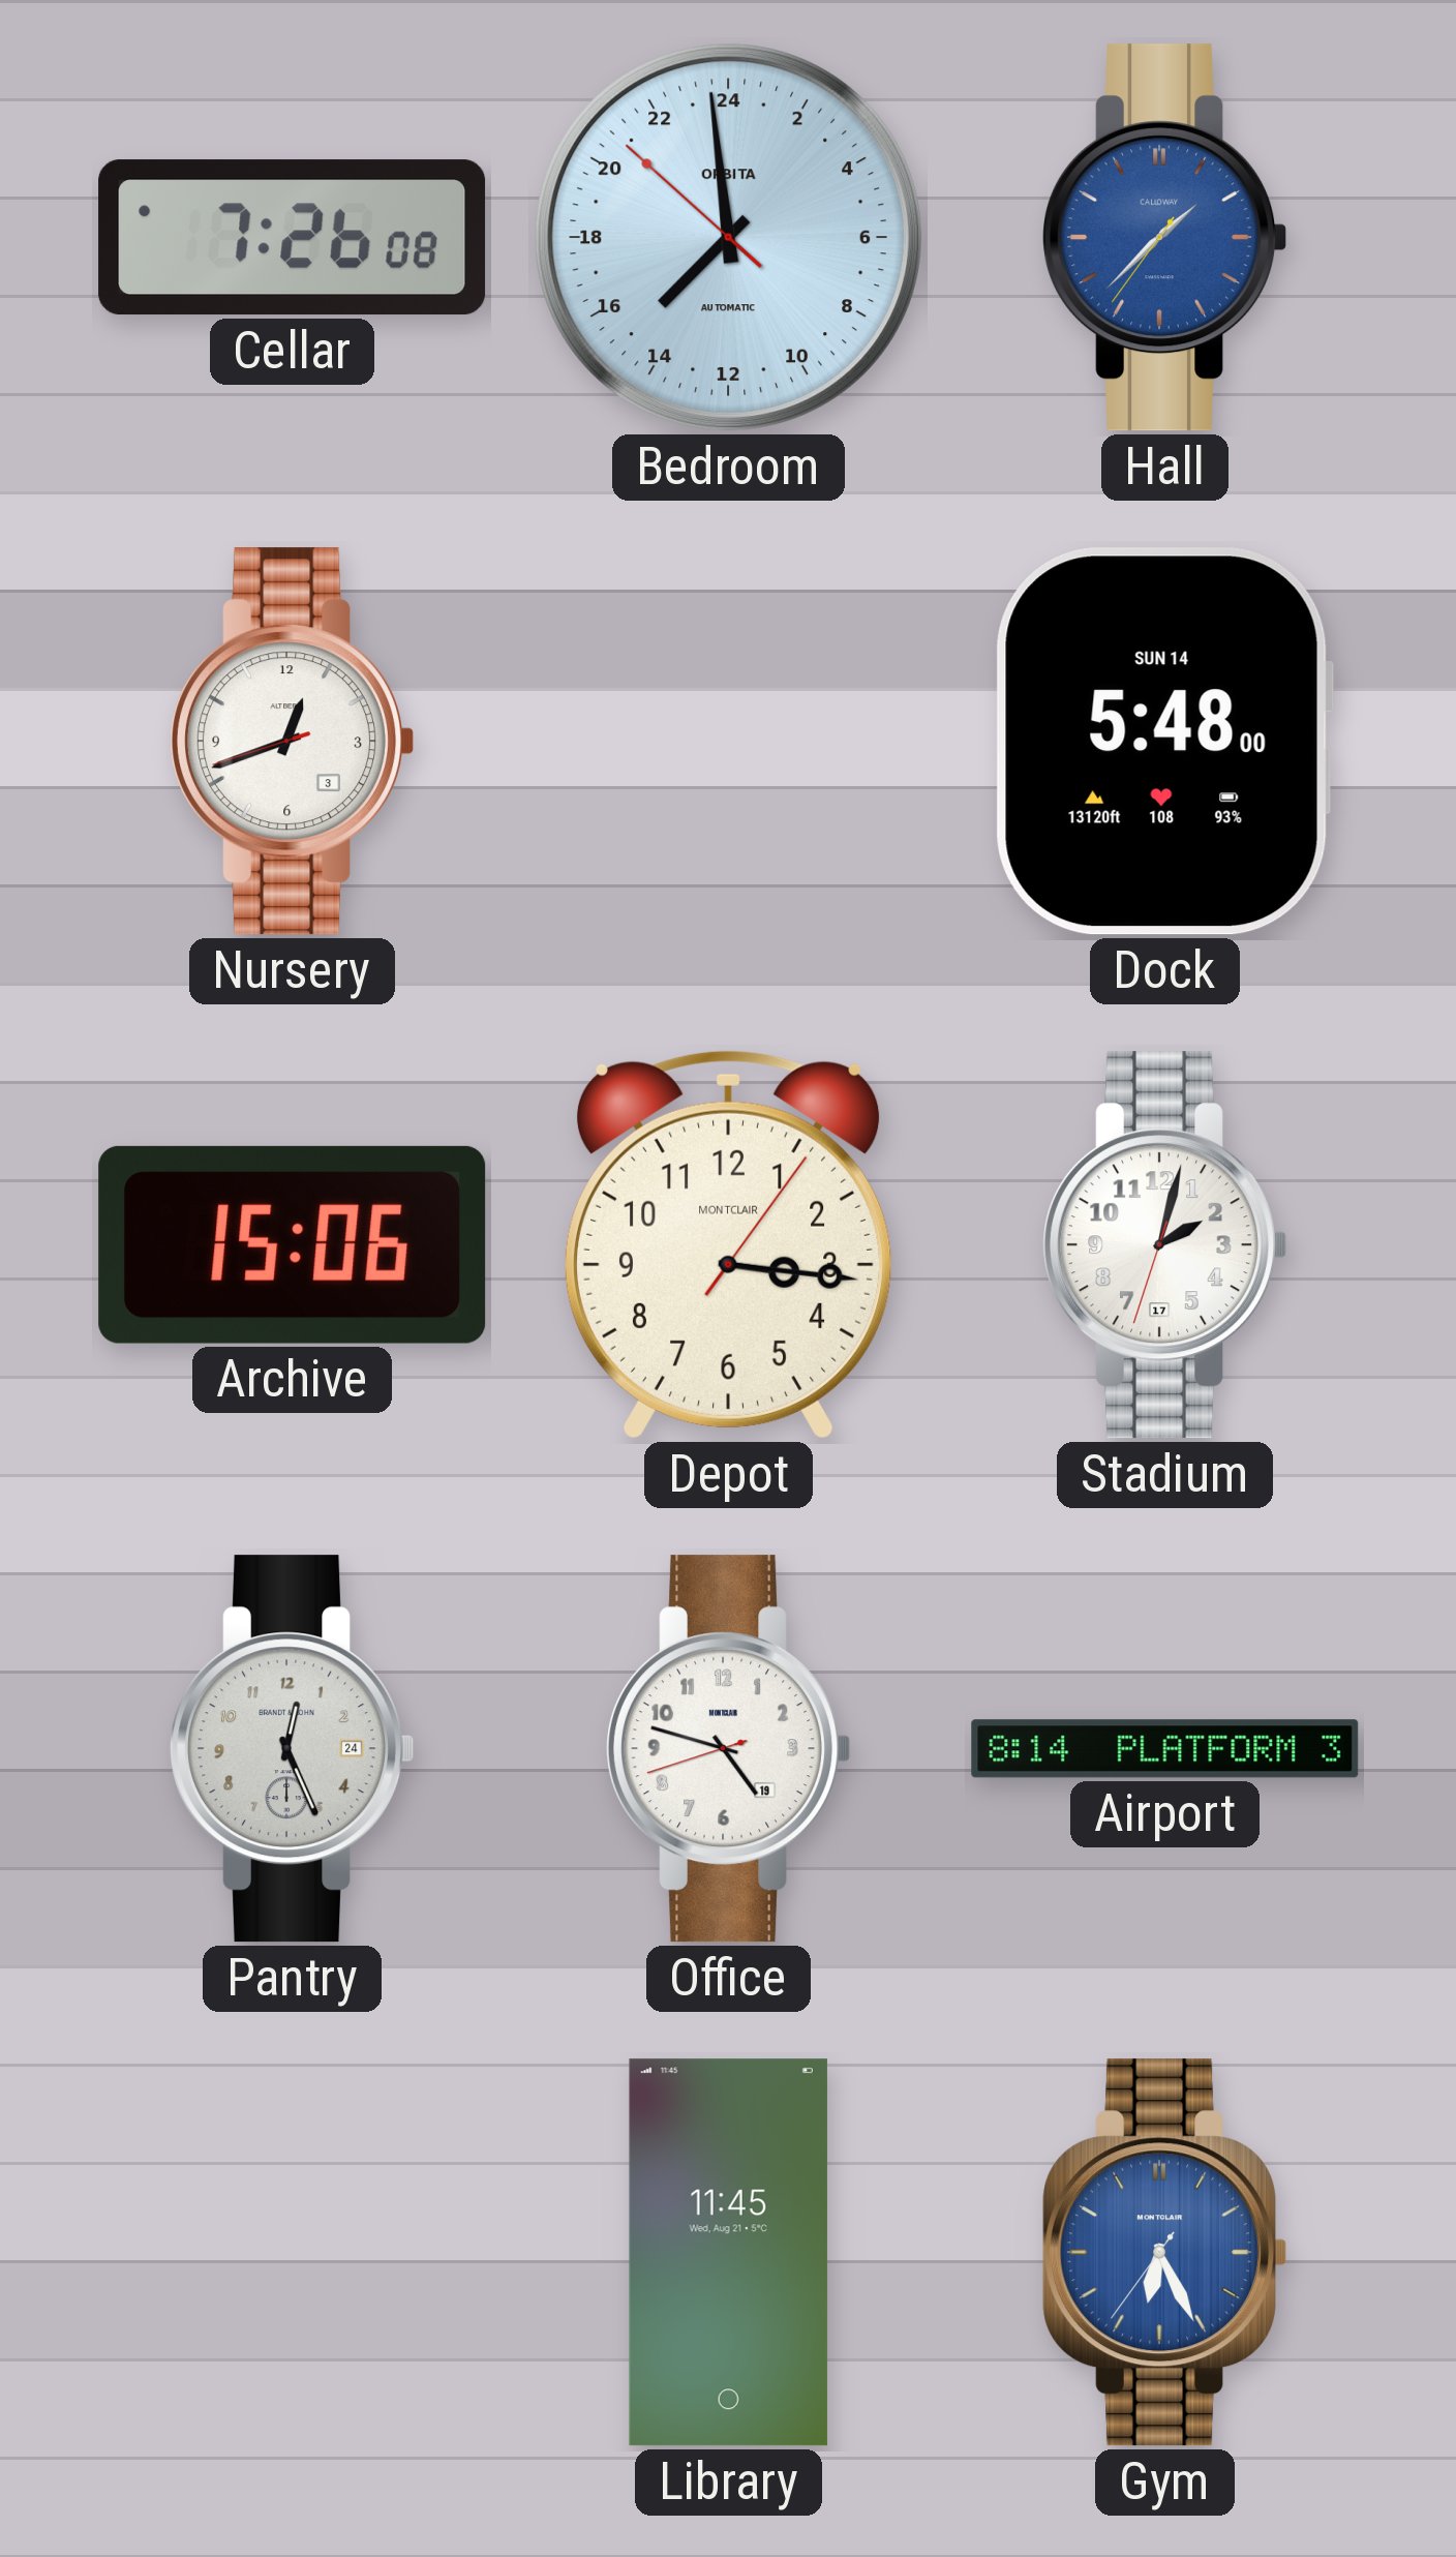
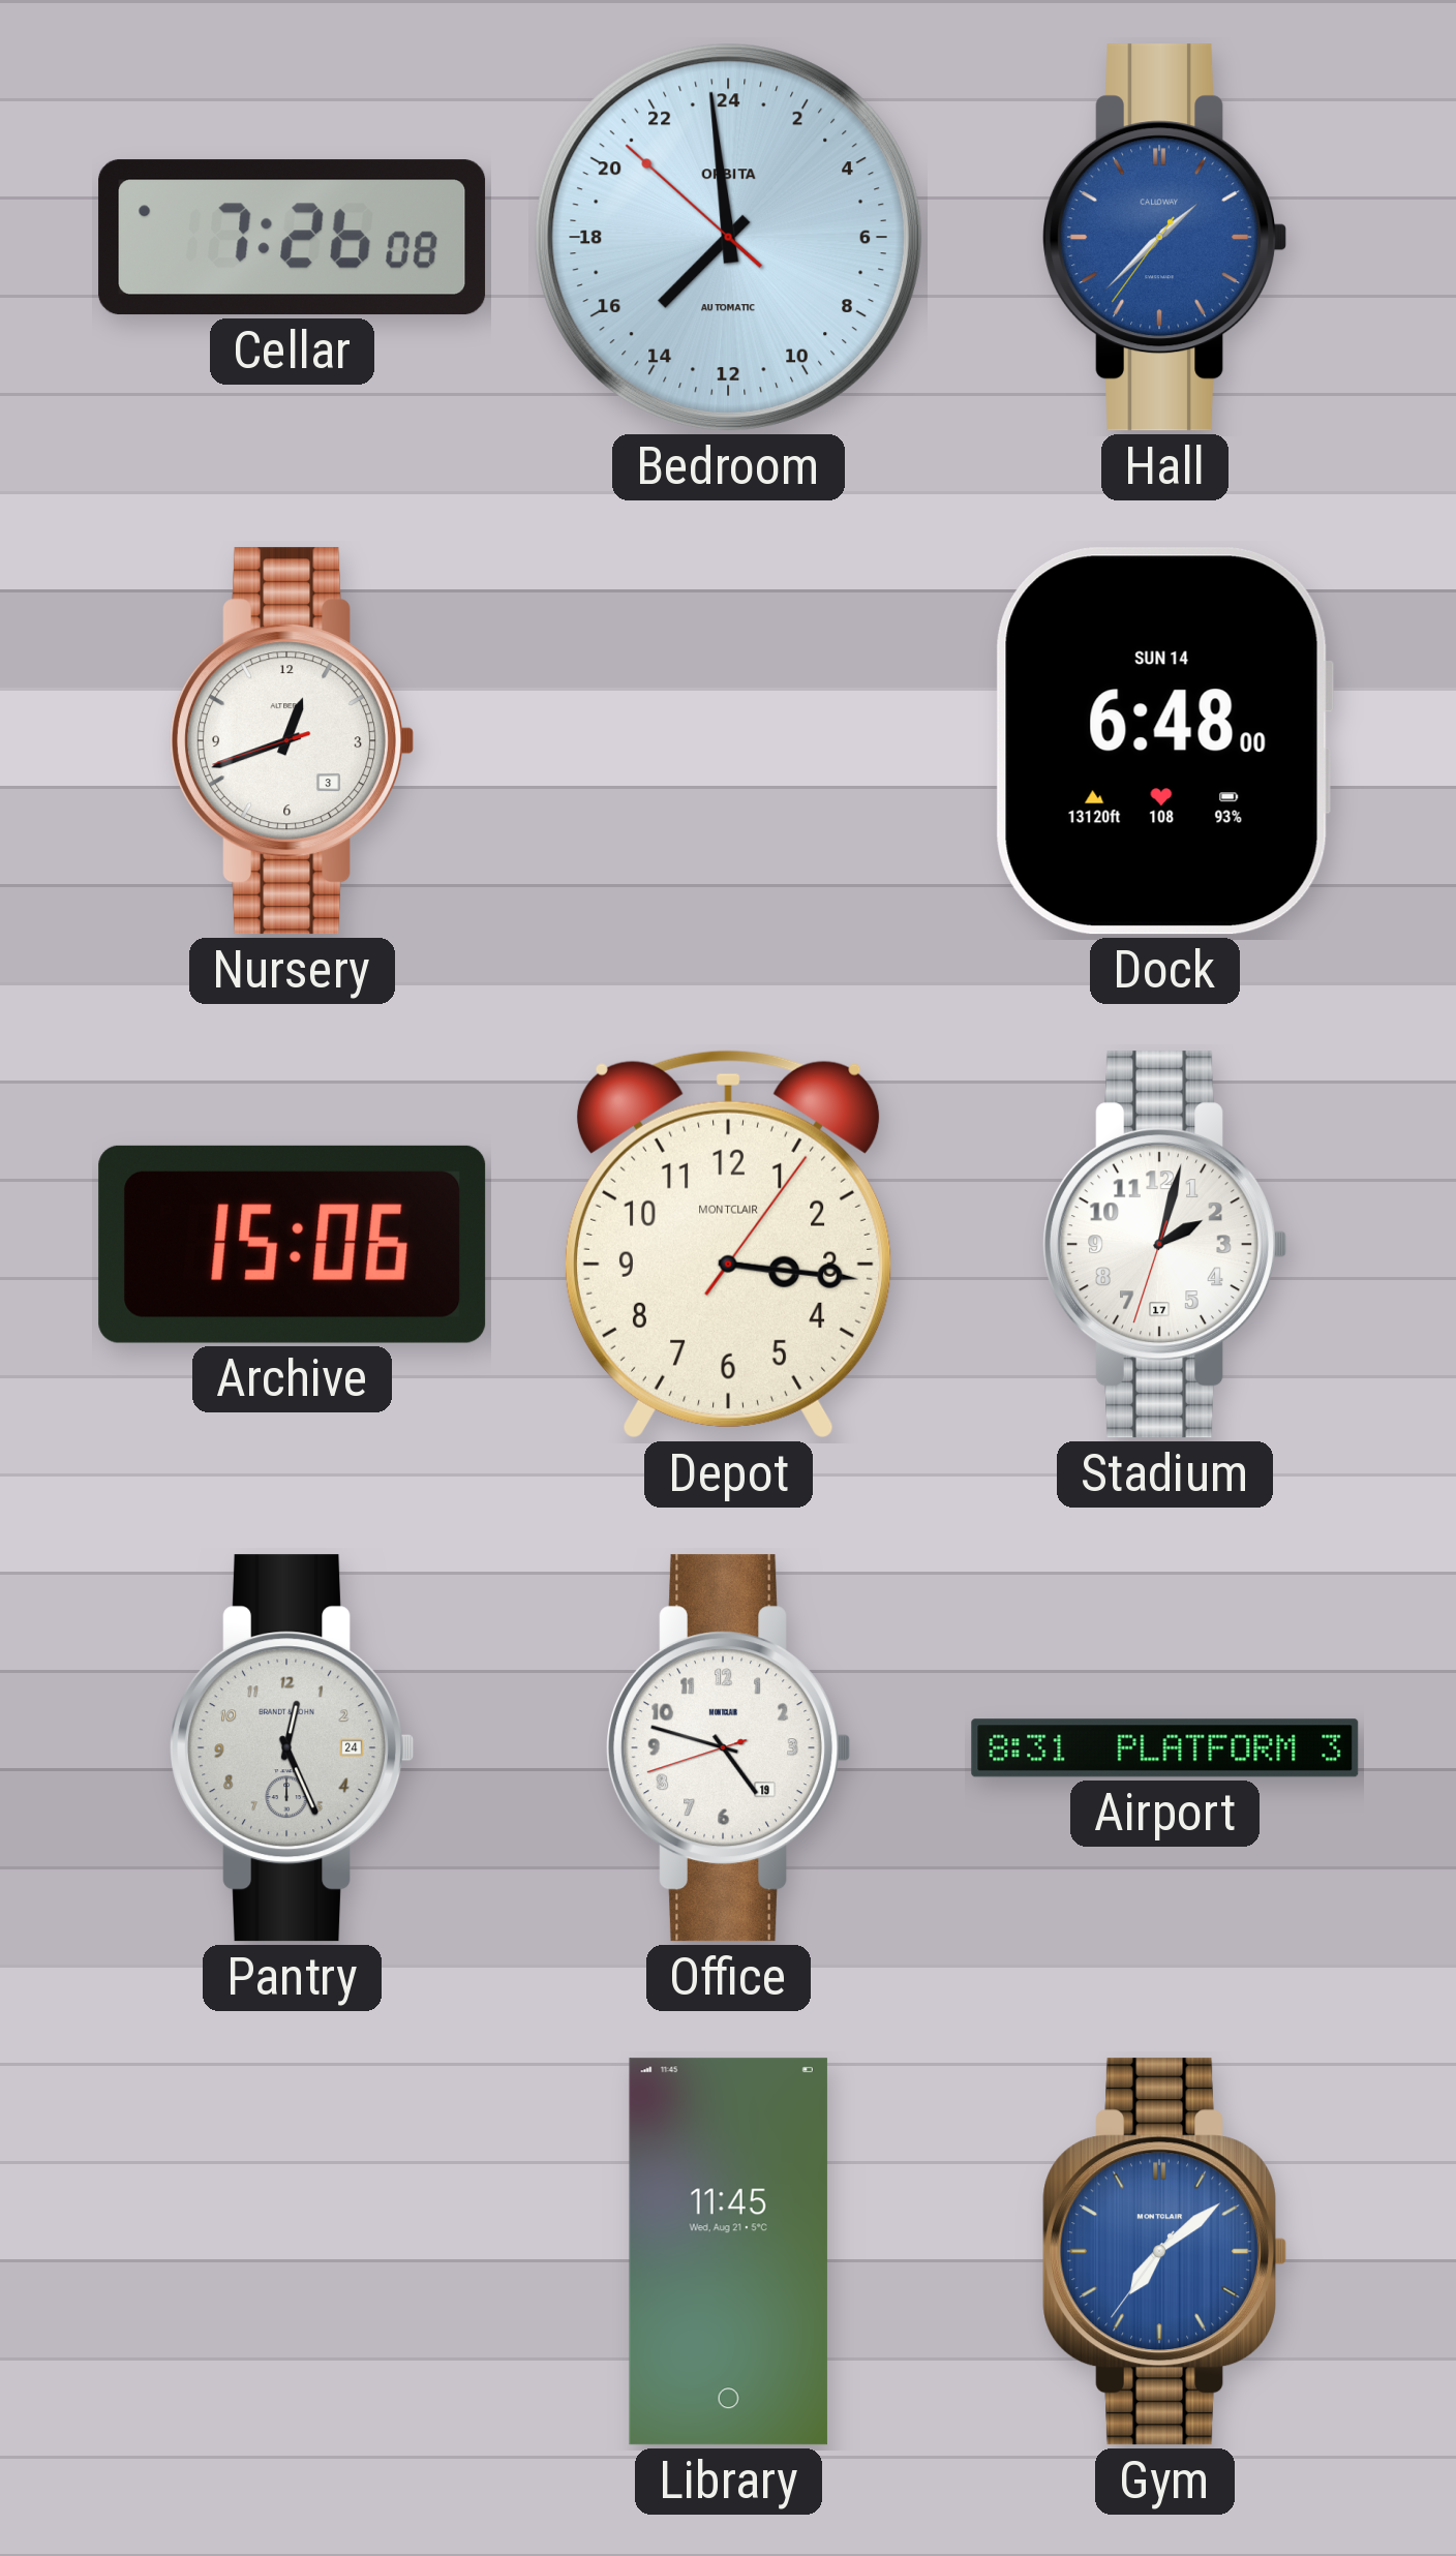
Dock: 5:48 -> 6:48 (1164, 741)
Airport: 8:14 -> 8:31 (1165, 1748)
Gym: 6:25 -> 7:08 (1164, 2252)
